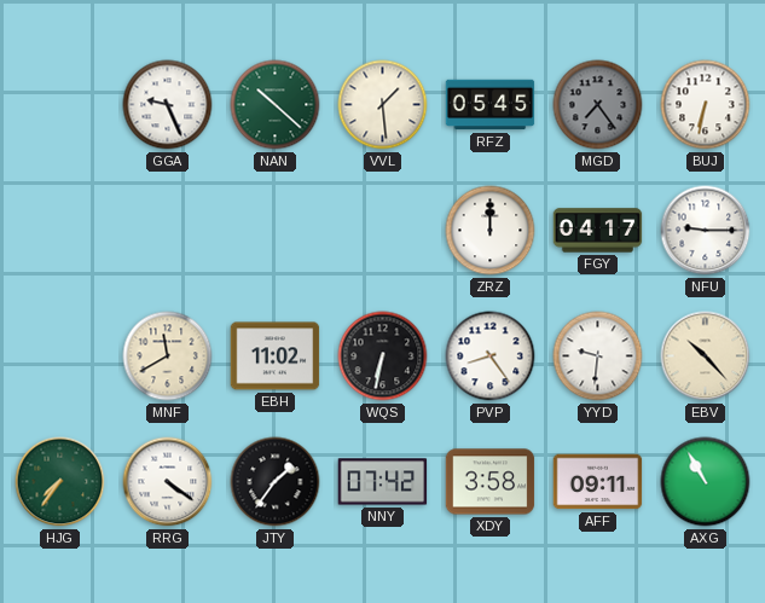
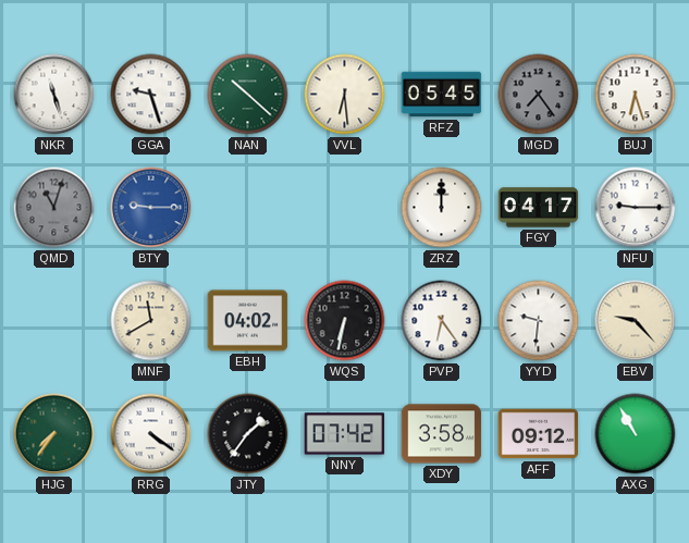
NKR: none -> 11:27 (54, 95)
GGA: 9:26 -> 9:27 (151, 95)
VVL: 1:29 -> 6:29 (345, 95)
BUJ: 6:32 -> 6:27 (636, 95)
QMD: none -> 11:03 (54, 208)
BTY: none -> 9:15 (151, 208)
EBH: 11:02 -> 04:02 (248, 321)
PVP: 8:24 -> 6:24 (442, 321)
EBV: 10:23 -> 9:23 (636, 321)
AFF: 09:11 -> 09:12 (539, 434)
